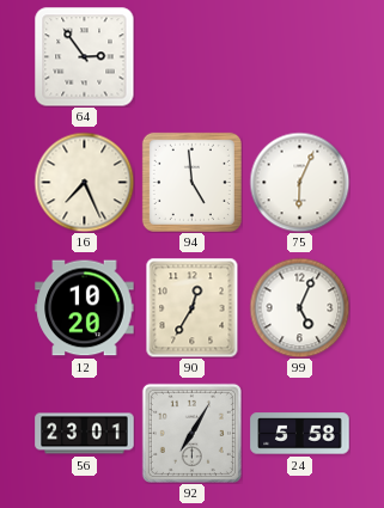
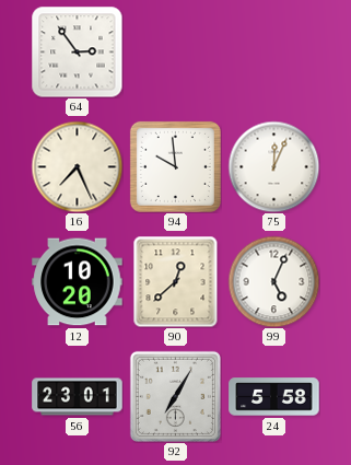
94: 4:59 -> 9:59 (175, 166)
75: 6:04 -> 12:04 (273, 166)
90: 12:35 -> 12:38 (176, 281)
